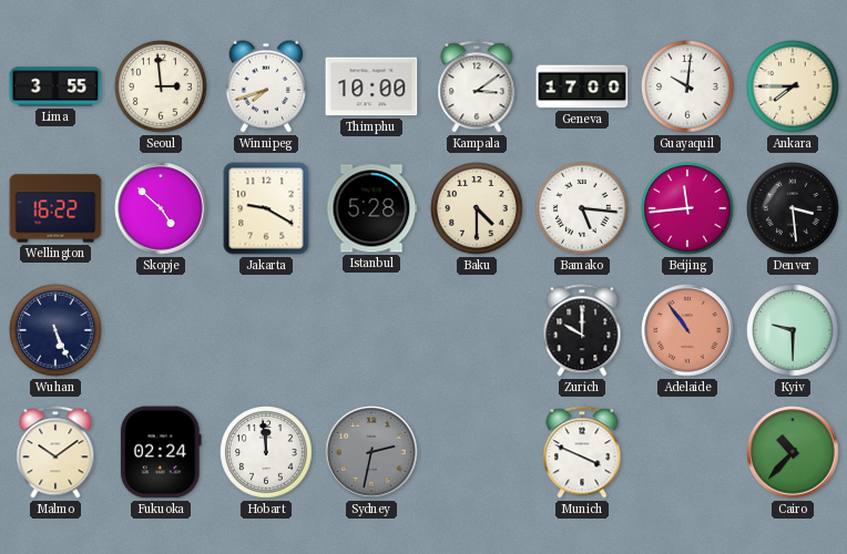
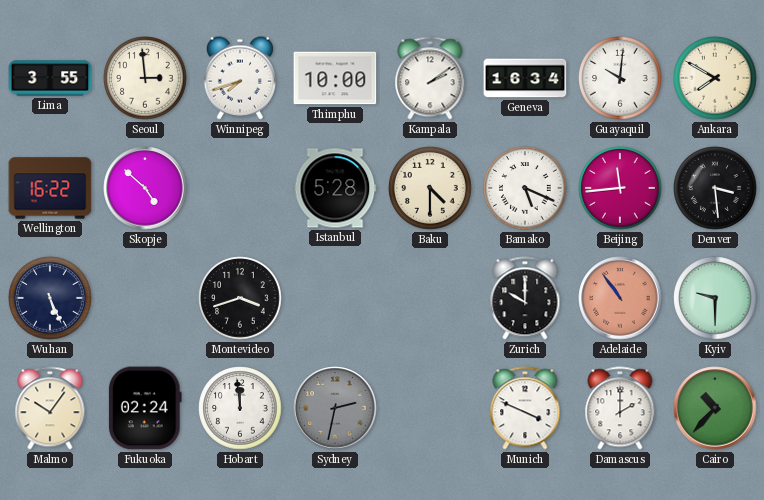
Kampala: 3:09 -> 2:09 (430, 78)
Geneva: 17:00 -> 16:34 (525, 78)
Ankara: 7:45 -> 7:50 (715, 78)
Jakarta: 9:20 -> none (266, 208)
Bamako: 5:16 -> 5:19 (525, 188)
Montevideo: none -> 3:42 (240, 298)
Malmo: 10:09 -> 10:06 (50, 408)
Damascus: none -> 2:00 (620, 408)
